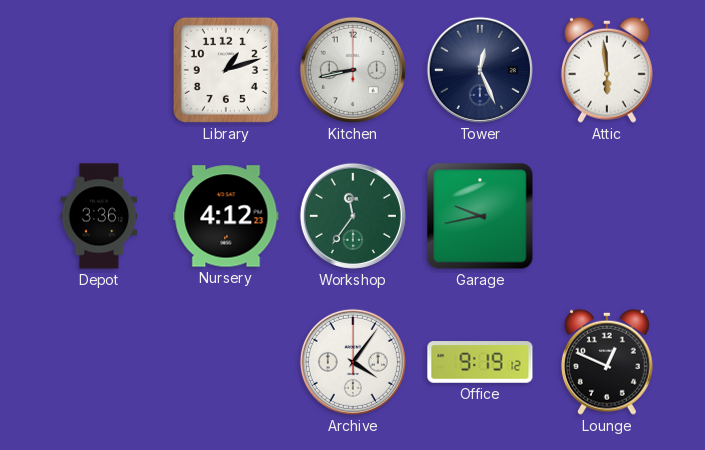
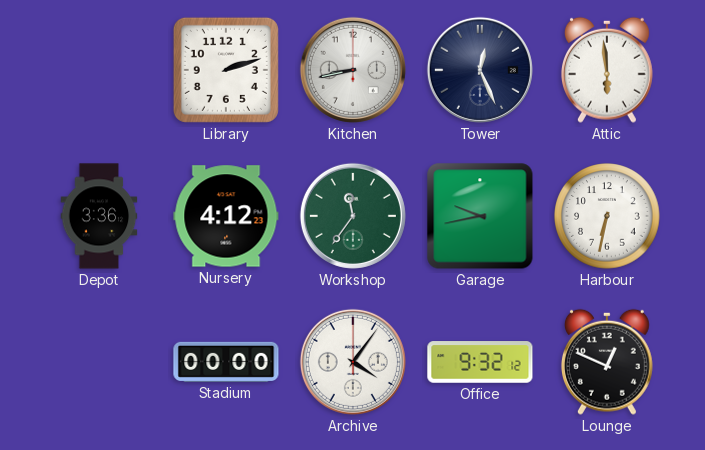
Library: 1:12 -> 2:12 (226, 70)
Harbour: none -> 6:32 (607, 216)
Stadium: none -> 00:00 (226, 362)
Office: 9:19 -> 9:32 (480, 362)
